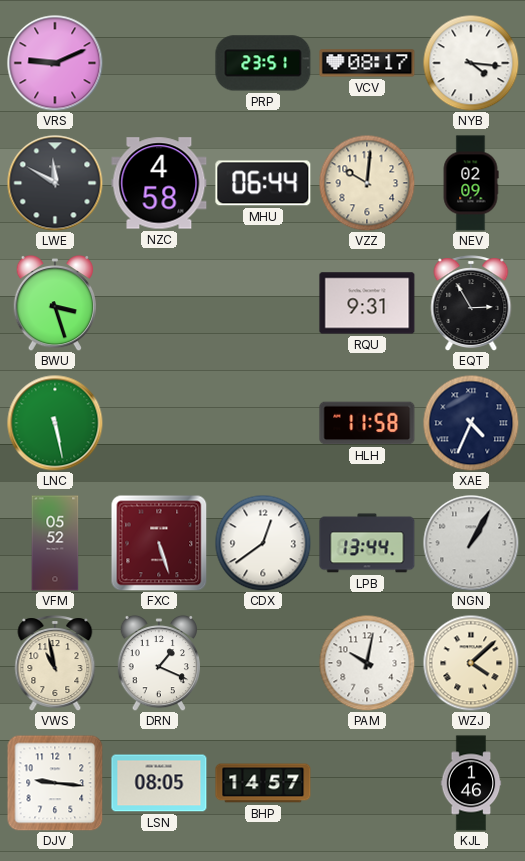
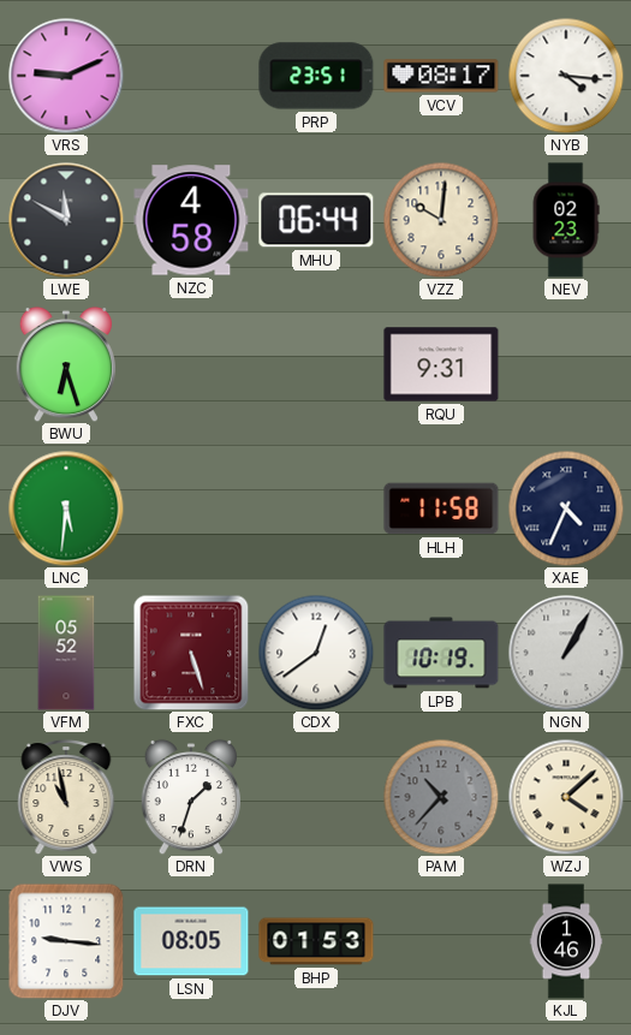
NEV: 02:09 -> 02:23 (566, 220)
BWU: 3:27 -> 6:27 (65, 364)
EQT: 2:55 -> none (471, 303)
LNC: 5:28 -> 5:31 (66, 508)
LPB: 13:44 -> 10:19 (441, 653)
DRN: 1:19 -> 1:33 (190, 797)
PAM: 10:02 -> 10:37 (441, 797)
PAM dial: white -> grey (441, 797)
BHP: 14:57 -> 01:53 (316, 941)
